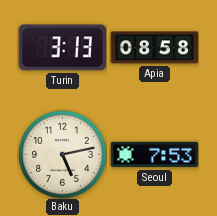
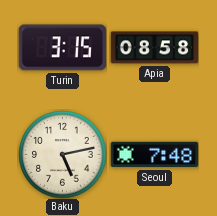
Turin: 3:13 -> 3:15 (62, 48)
Seoul: 7:53 -> 7:48 (154, 155)
